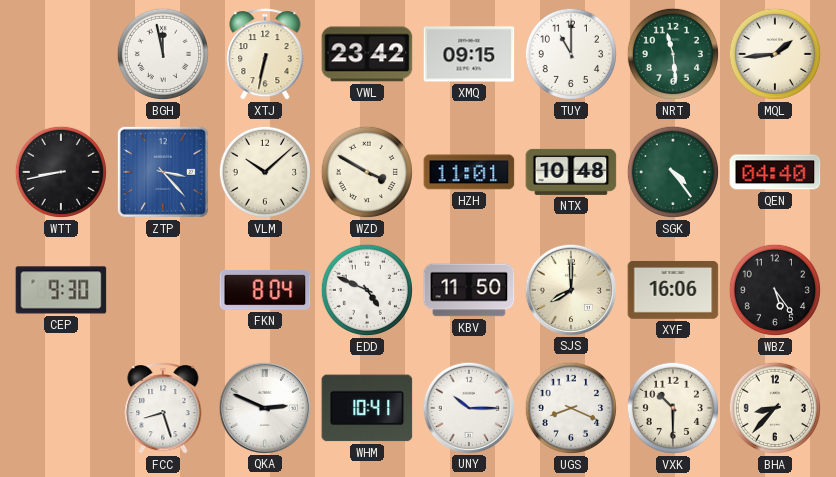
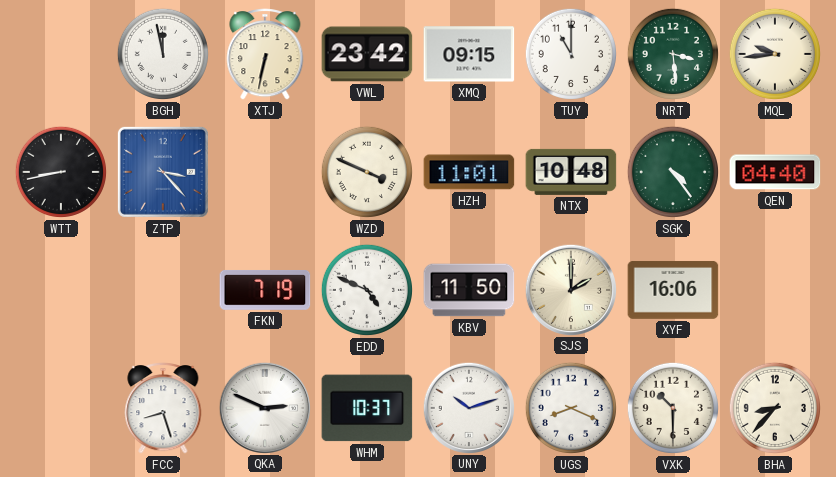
NRT: 11:29 -> 3:29 (673, 54)
MQL: 1:44 -> 9:44 (775, 54)
VLM: 10:08 -> none (265, 172)
WZD: 3:50 -> 3:49 (367, 172)
CEP: 9:30 -> none (61, 290)
FKN: 8:04 -> 7:19 (265, 290)
SJS: 8:00 -> 2:00 (570, 289)
WBZ: 5:24 -> none (775, 290)
WHM: 10:41 -> 10:37 (367, 408)
UNY: 10:15 -> 10:12 (468, 407)
